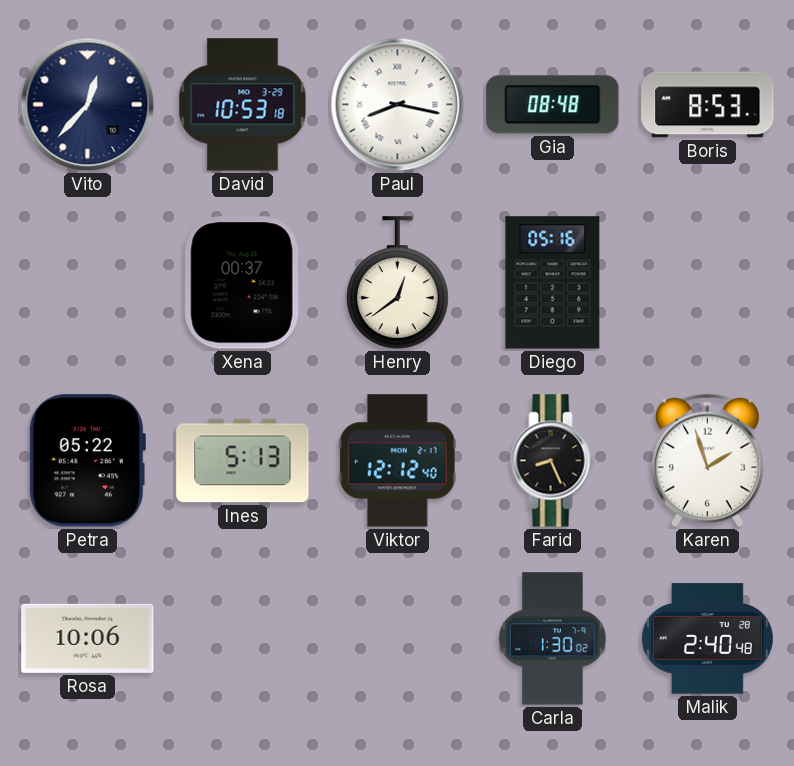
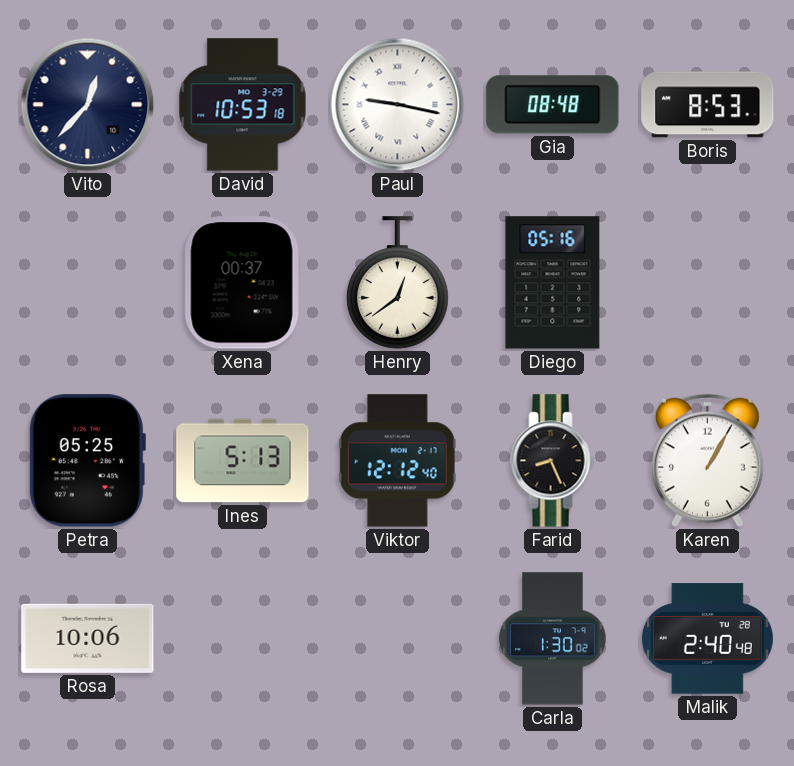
Paul: 8:17 -> 9:17 (398, 105)
Petra: 05:22 -> 05:25 (87, 461)
Karen: 1:57 -> 1:05 (708, 461)
